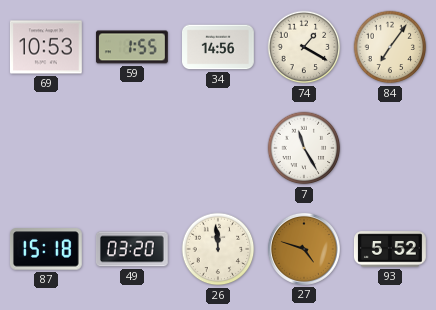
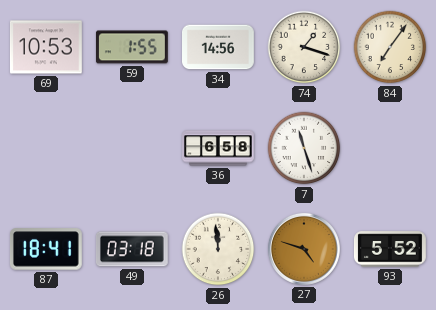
74: 1:20 -> 1:18 (304, 47)
36: none -> 6:58 (219, 148)
7: 11:25 -> 11:27 (304, 148)
87: 15:18 -> 18:41 (46, 249)
49: 03:20 -> 03:18 (132, 249)
